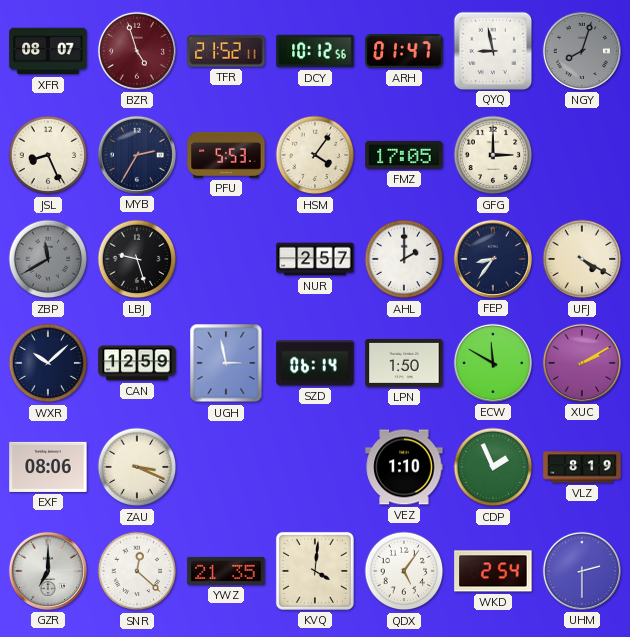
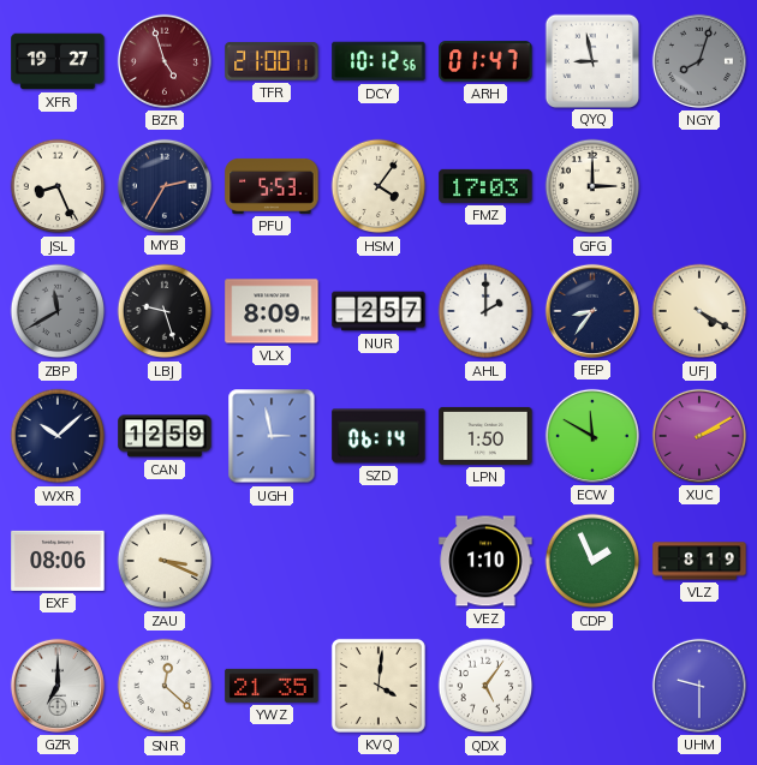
XFR: 08:07 -> 19:27 (58, 61)
TFR: 21:52 -> 21:00 (272, 61)
FMZ: 17:05 -> 17:03 (485, 186)
VLX: none -> 8:09 (272, 311)
WKD: 2:54 -> none (493, 571)
UHM: 2:30 -> 9:30 (699, 686)
